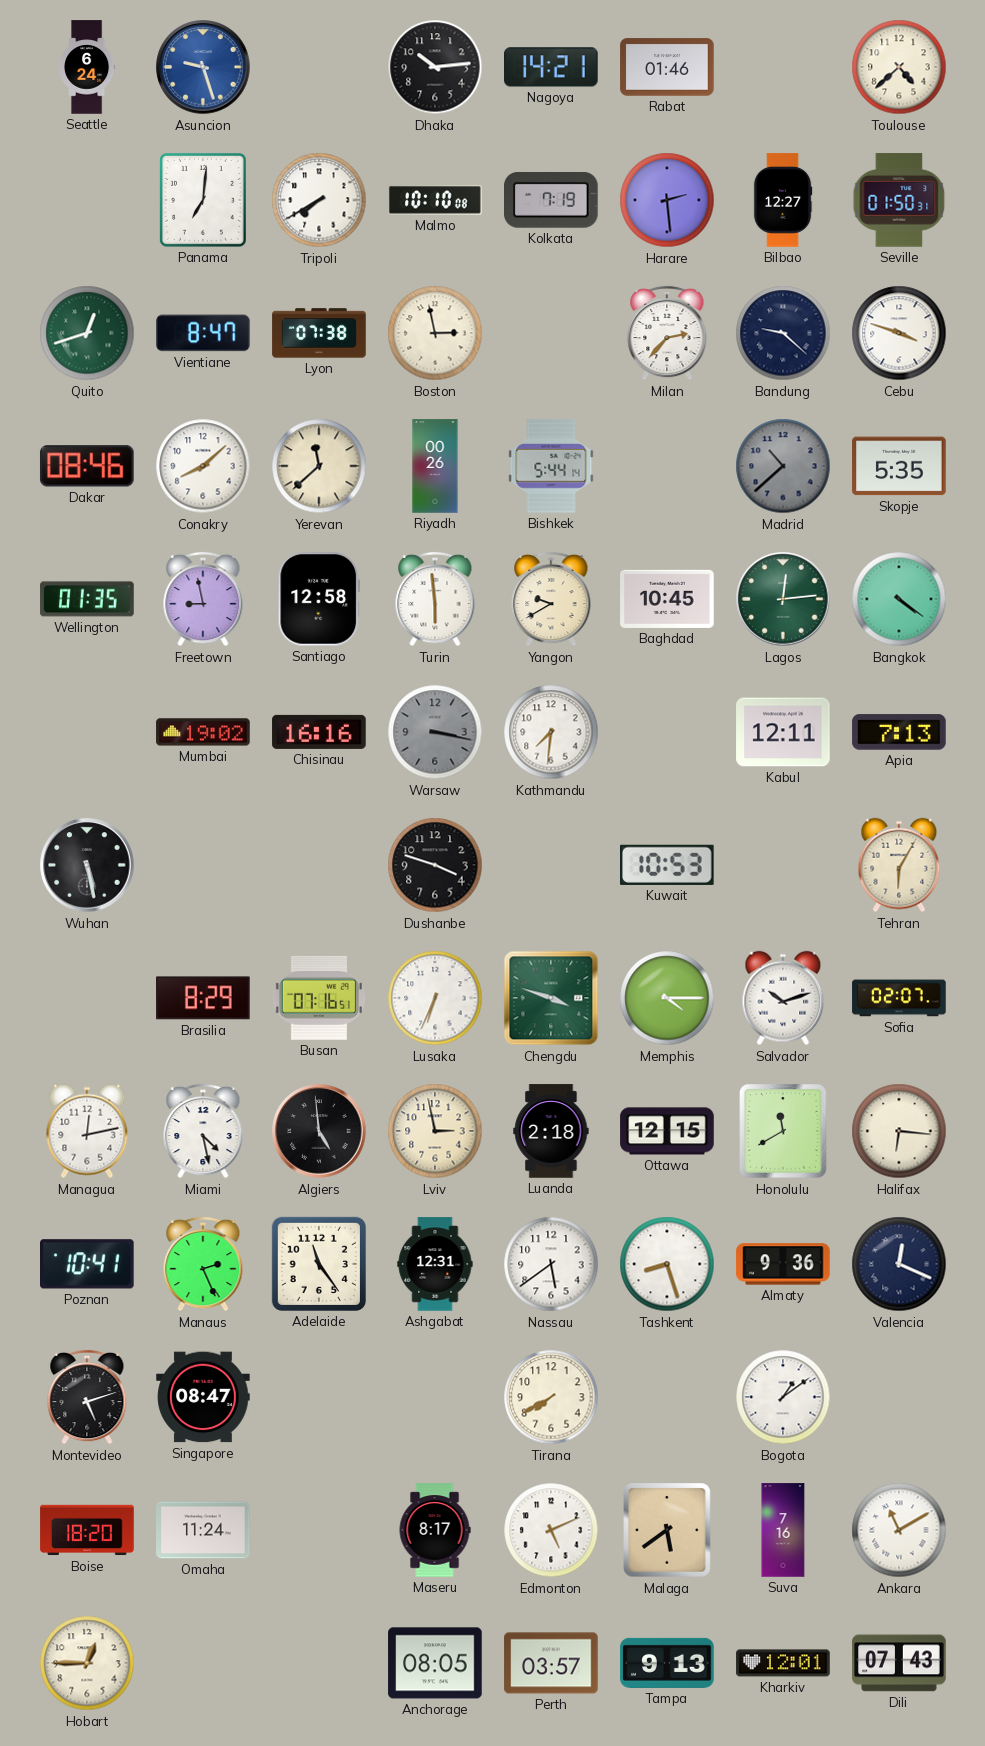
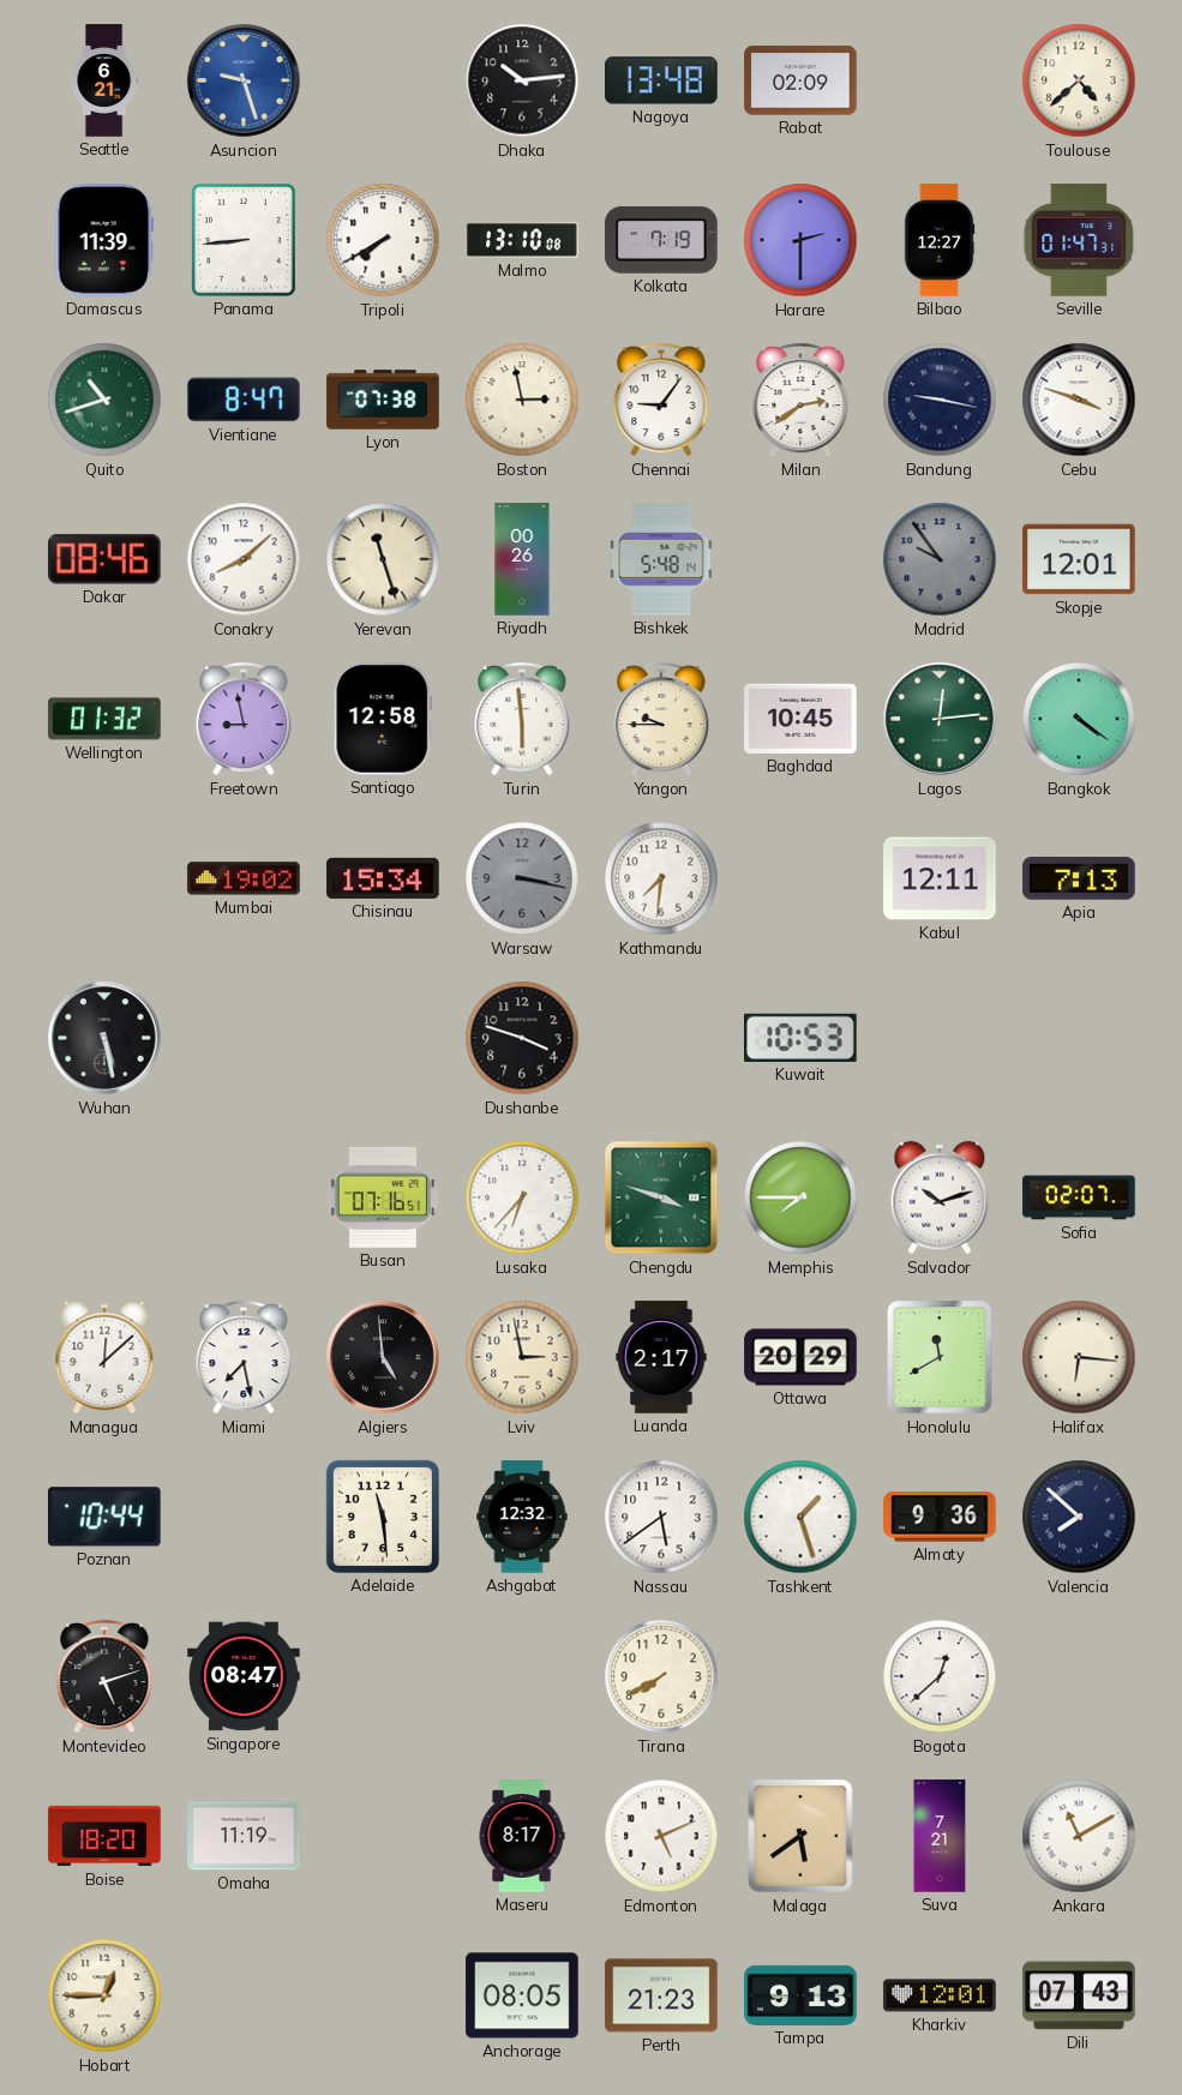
Seattle: 6:24 -> 6:21 (104, 80)
Nagoya: 14:21 -> 13:48 (661, 80)
Rabat: 01:46 -> 02:09 (800, 80)
Damascus: none -> 11:39 (103, 240)
Panama: 7:01 -> 8:44 (244, 240)
Malmo: 10:10 -> 13:10 (522, 240)
Harare: 2:29 -> 2:30 (800, 240)
Seville: 01:50 -> 01:47 (1079, 240)
Quito: 12:42 -> 10:42 (104, 400)
Chennai: none -> 9:06 (661, 400)
Milan: 2:37 -> 2:39 (800, 400)
Bandung: 9:22 -> 9:17 (940, 400)
Yerevan: 11:38 -> 11:27 (383, 559)
Bishkek: 5:44 -> 5:48 (661, 559)
Madrid: 10:38 -> 9:54 (940, 559)
Skopje: 5:35 -> 12:01 (1079, 559)
Wellington: 01:35 -> 01:32 (104, 719)
Yangon: 9:40 -> 9:45 (661, 719)
Chisinau: 16:16 -> 15:34 (383, 878)
Tehran: 6:05 -> none (899, 865)
Brasilia: 8:29 -> none (203, 998)
Lusaka: 6:34 -> 6:37 (522, 1197)
Memphis: 4:15 -> 7:45 (800, 1197)
Managua: 12:13 -> 12:08 (104, 1357)
Miami: 4:28 -> 7:28 (244, 1357)
Luanda: 2:18 -> 2:17 (661, 1357)
Ottawa: 12:15 -> 20:29 (800, 1357)
Poznan: 10:41 -> 10:44 (106, 1517)
Manaus: 2:26 -> none (203, 1264)
Adelaide: 11:24 -> 11:29 (383, 1517)
Ashgabat: 12:31 -> 12:32 (522, 1517)
Tashkent: 8:27 -> 1:27 (800, 1517)
Valencia: 12:19 -> 7:52 (1079, 1517)
Bogota: 1:09 -> 12:38 (940, 1676)
Omaha: 11:24 -> 11:19 (244, 1836)
Suva: 7:16 -> 7:21 (940, 1836)
Perth: 03:57 -> 21:23 (661, 1995)
